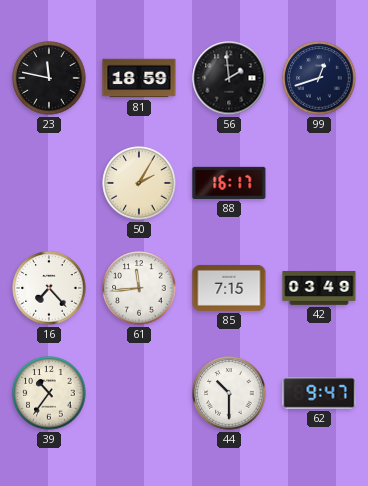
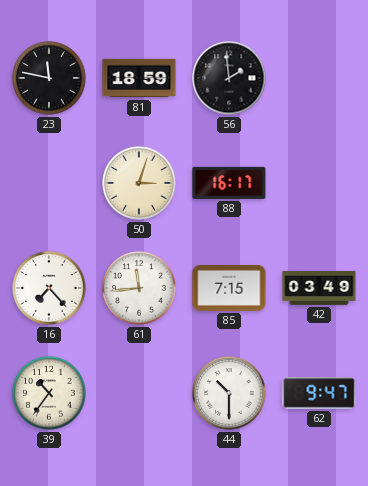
99: 12:42 -> none (319, 78)
50: 2:05 -> 3:03 (139, 183)
